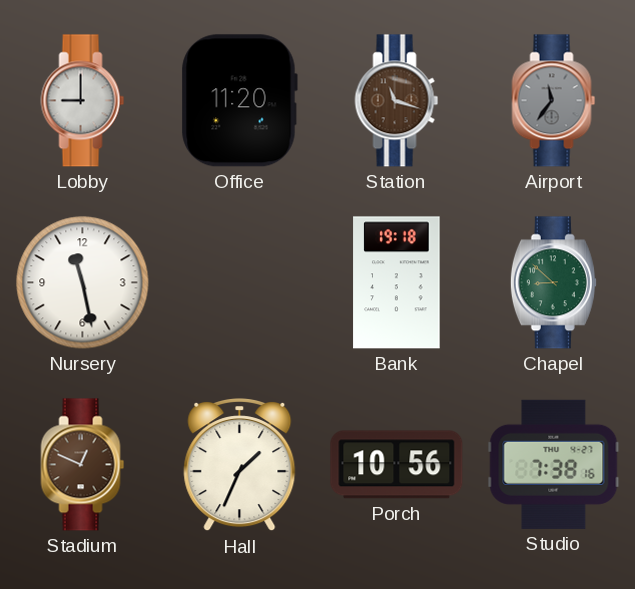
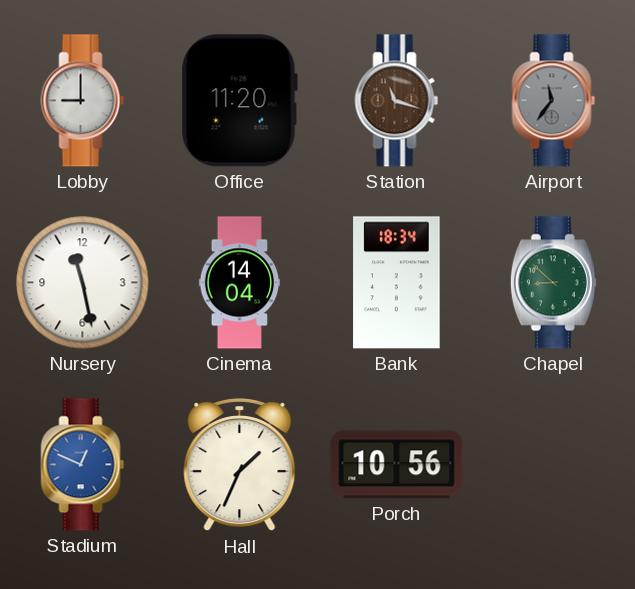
Cinema: none -> 14:04 (240, 283)
Bank: 19:18 -> 18:34 (397, 283)
Stadium dial: brown -> blue (83, 465)
Studio: 7:38 -> none (554, 464)
